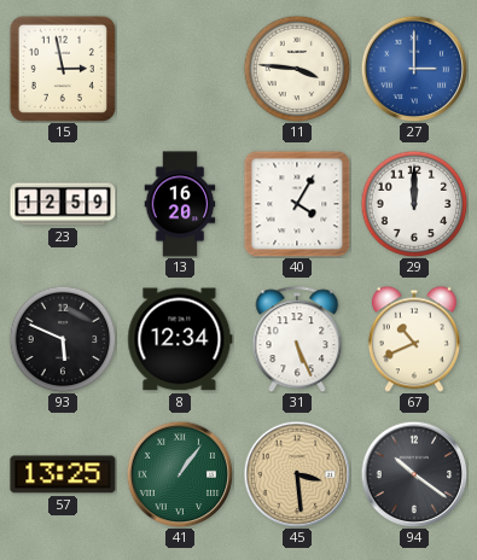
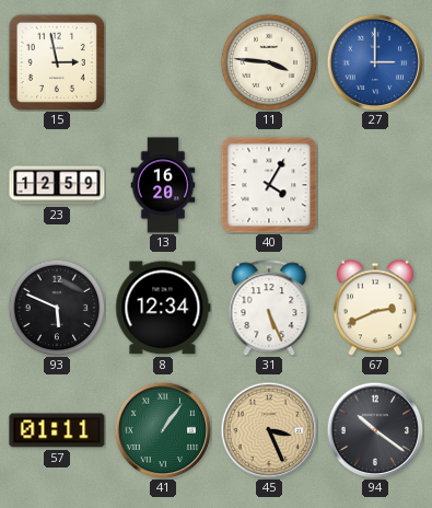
29: 12:00 -> none (414, 204)
67: 10:41 -> 2:41 (375, 308)
57: 13:25 -> 01:11 (57, 430)
45: 3:29 -> 3:26 (269, 430)
